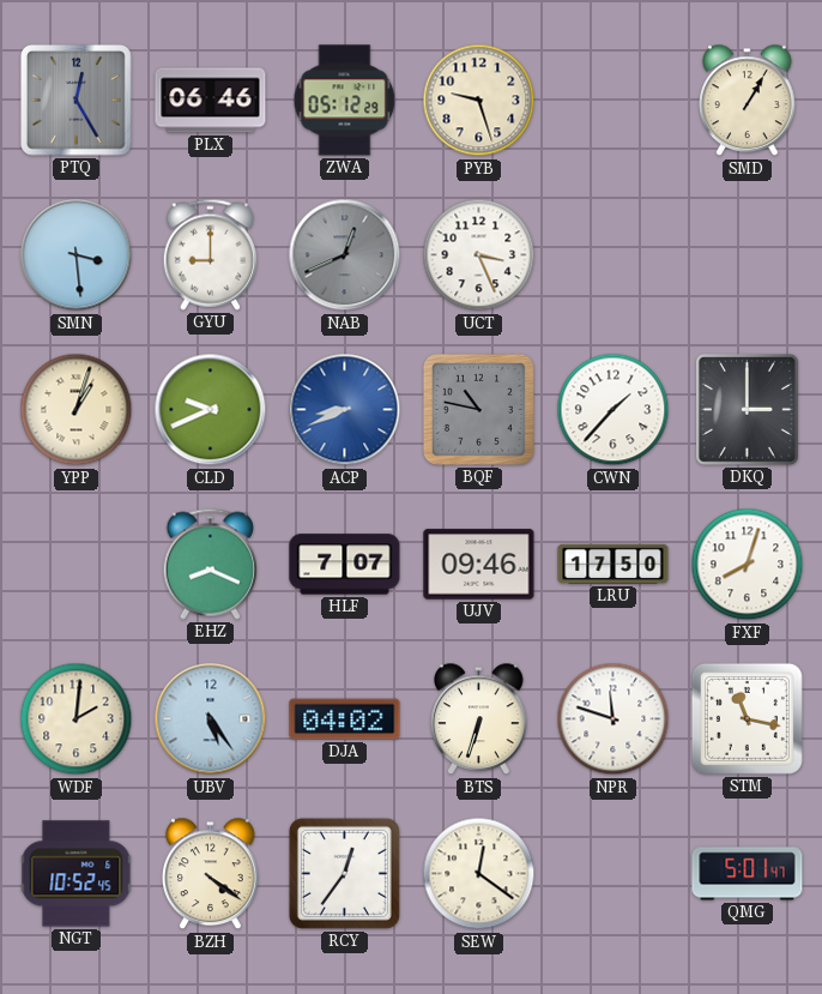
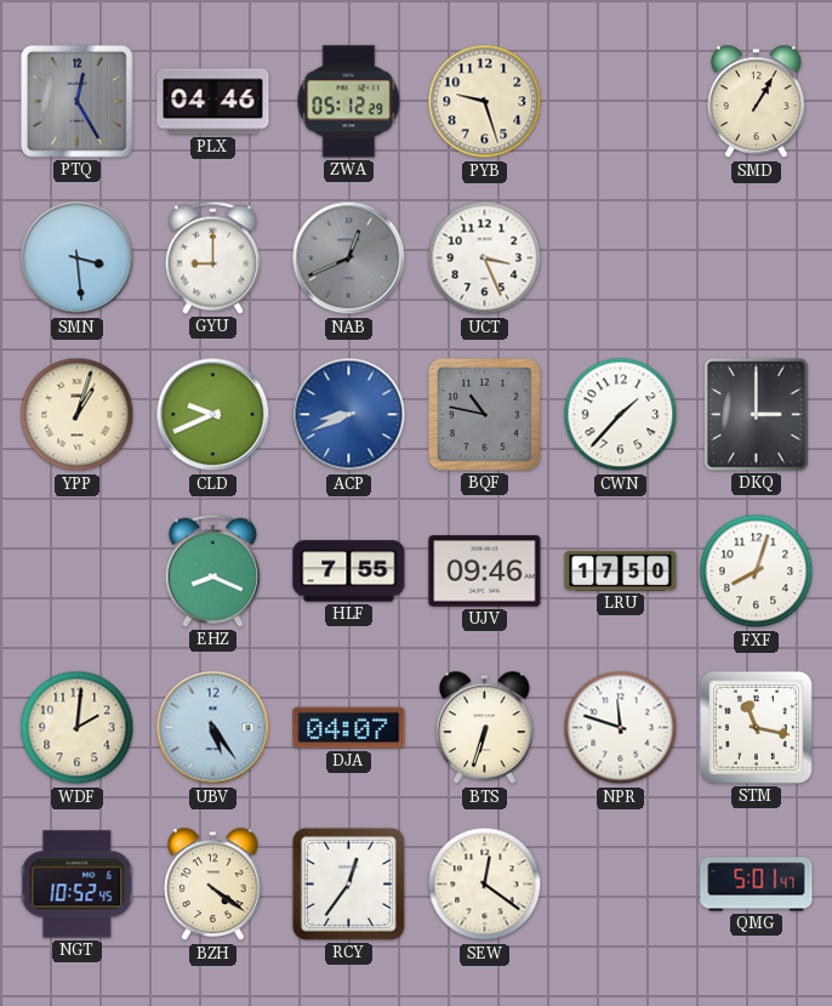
PLX: 06:46 -> 04:46 (213, 102)
HLF: 7:07 -> 7:55 (349, 572)
DJA: 04:02 -> 04:07 (349, 728)
